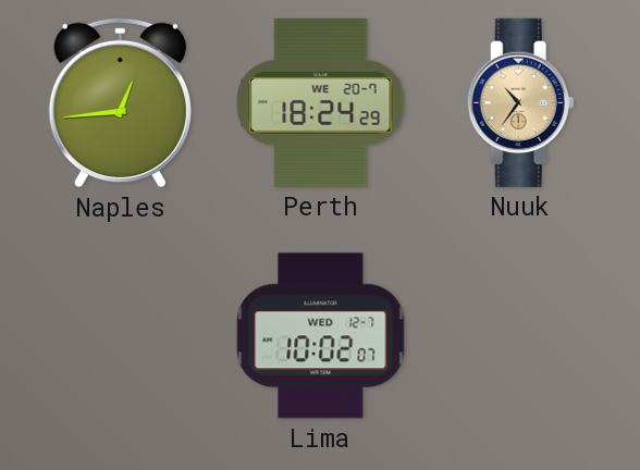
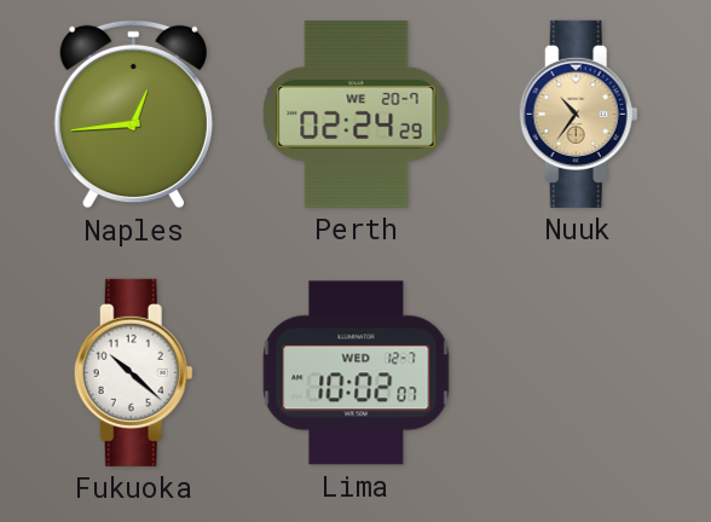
Perth: 18:24 -> 02:24 (357, 114)
Fukuoka: none -> 10:22 (133, 372)
